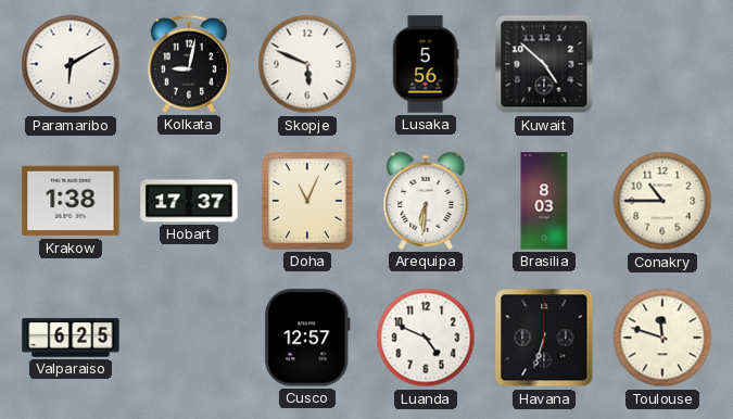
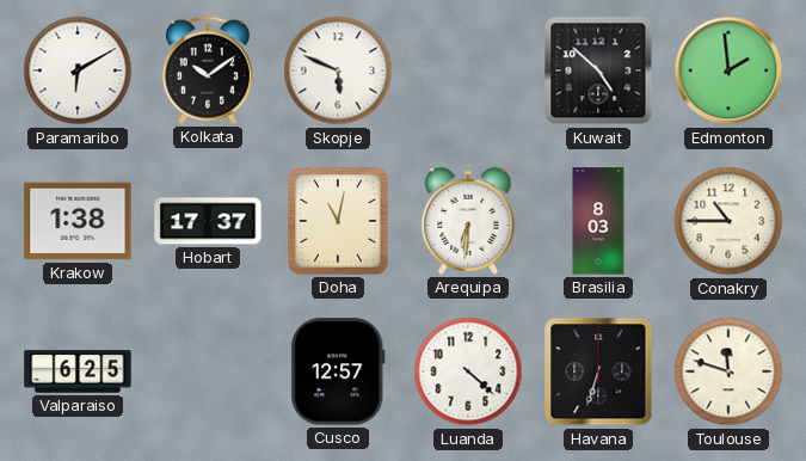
Kolkata: 9:02 -> 10:09 (208, 70)
Lusaka: 5:56 -> none (426, 64)
Edmonton: none -> 1:59 (728, 70)
Doha: 11:04 -> 11:02 (338, 221)
Luanda: 4:49 -> 4:22 (468, 371)
